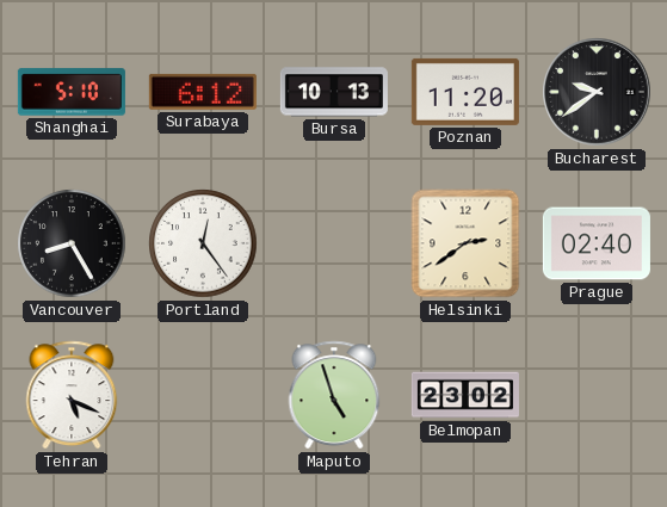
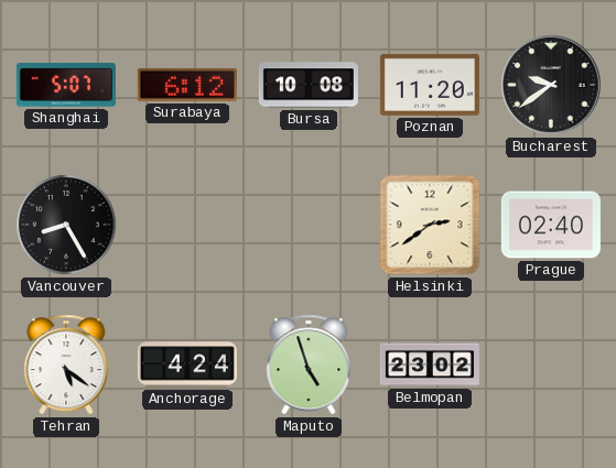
Shanghai: 5:10 -> 5:07 (66, 85)
Bursa: 10:13 -> 10:08 (309, 85)
Portland: 12:24 -> none (203, 243)
Tehran: 5:19 -> 5:21 (66, 364)
Anchorage: none -> 4:24 (187, 364)
